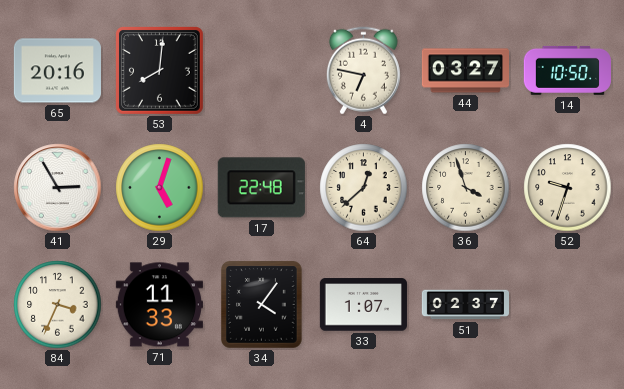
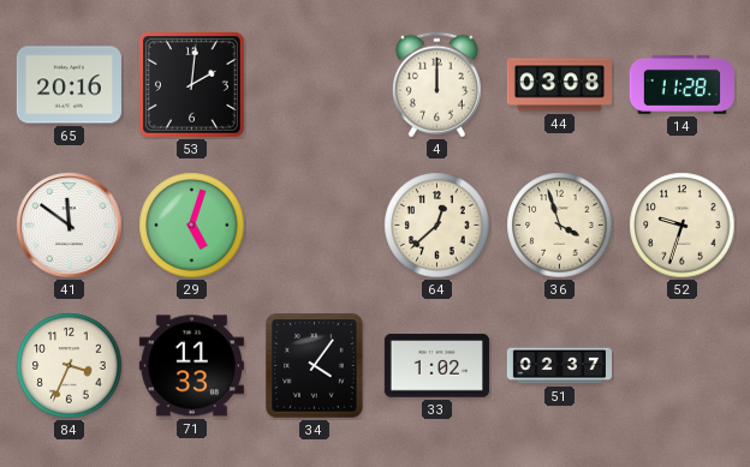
53: 8:01 -> 2:01 (191, 84)
4: 6:47 -> 12:00 (436, 85)
44: 03:27 -> 03:08 (559, 85)
14: 10:50 -> 11:28 (681, 84)
41: 2:55 -> 11:51 (70, 226)
17: 22:48 -> none (261, 188)
33: 1:07 -> 1:02 (436, 366)
